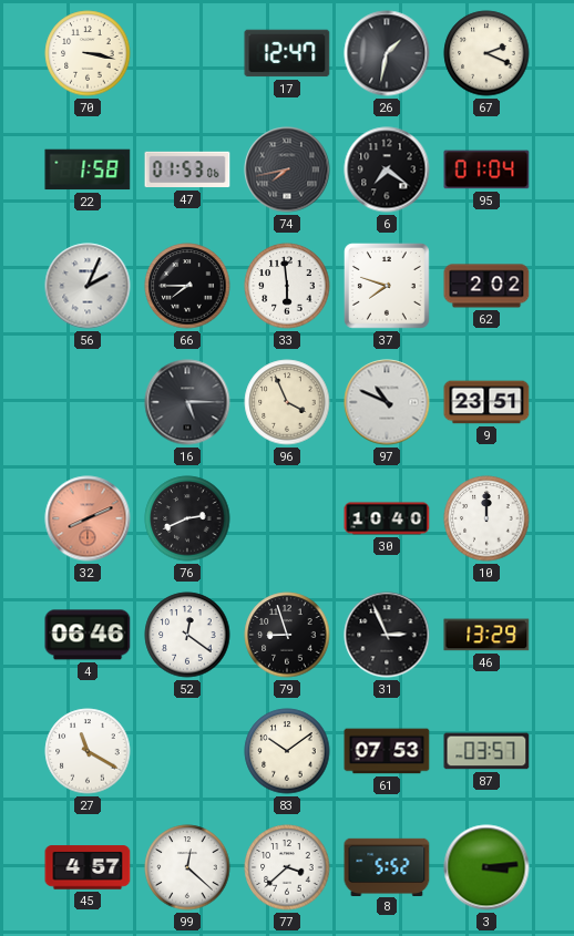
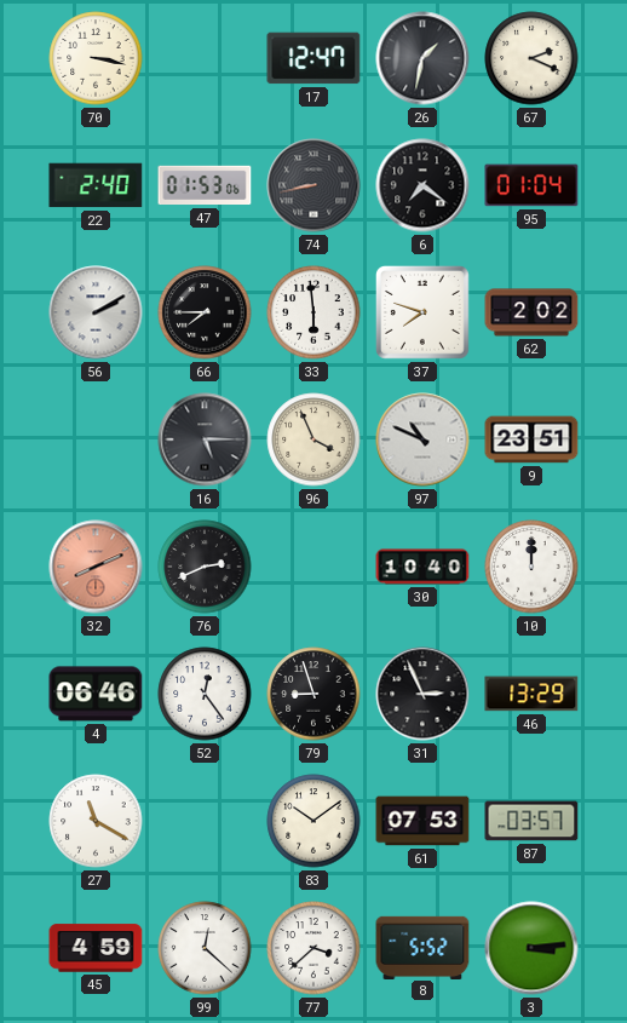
22: 1:58 -> 2:40 (96, 185)
74: 7:43 -> 8:43 (313, 185)
56: 2:04 -> 2:10 (96, 312)
52: 12:21 -> 12:24 (205, 694)
45: 4:57 -> 4:59 (96, 948)
